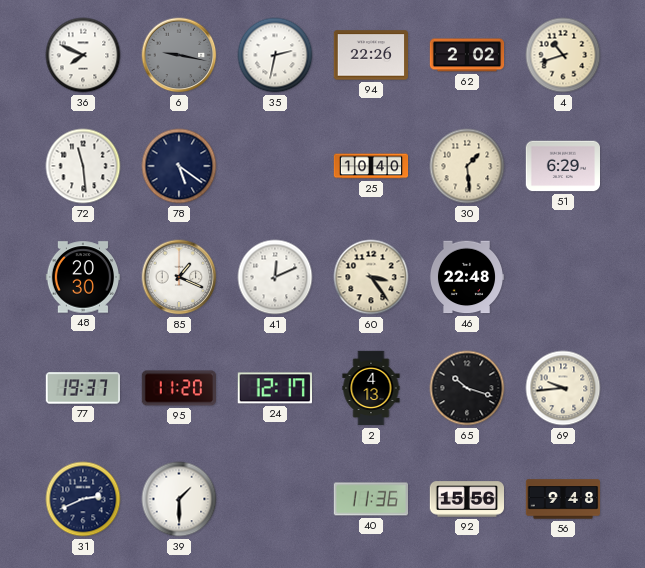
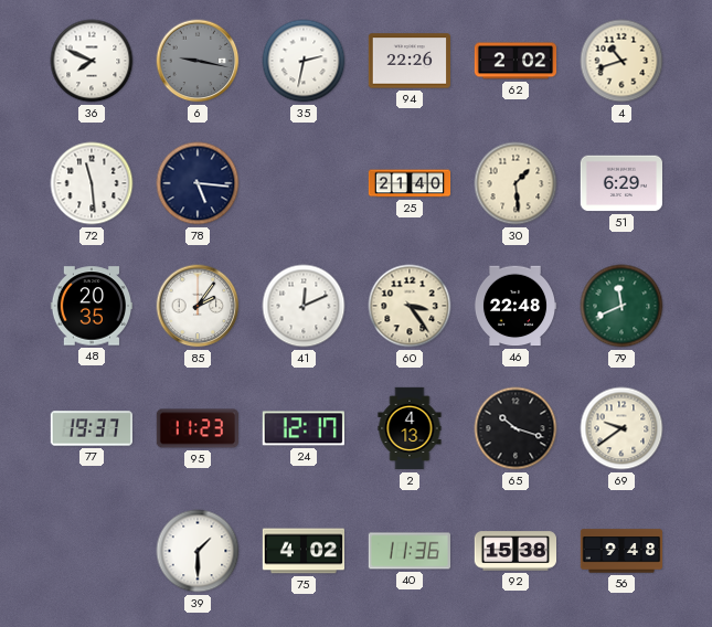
78: 5:21 -> 5:16 (198, 183)
25: 10:40 -> 21:40 (410, 183)
48: 20:30 -> 20:35 (91, 306)
85: 1:19 -> 2:06 (198, 306)
79: none -> 11:41 (621, 306)
95: 11:20 -> 11:23 (196, 428)
69: 9:44 -> 9:39 (621, 428)
31: 2:41 -> none (83, 499)
75: none -> 4:02 (302, 551)
92: 15:56 -> 15:38 (514, 551)
